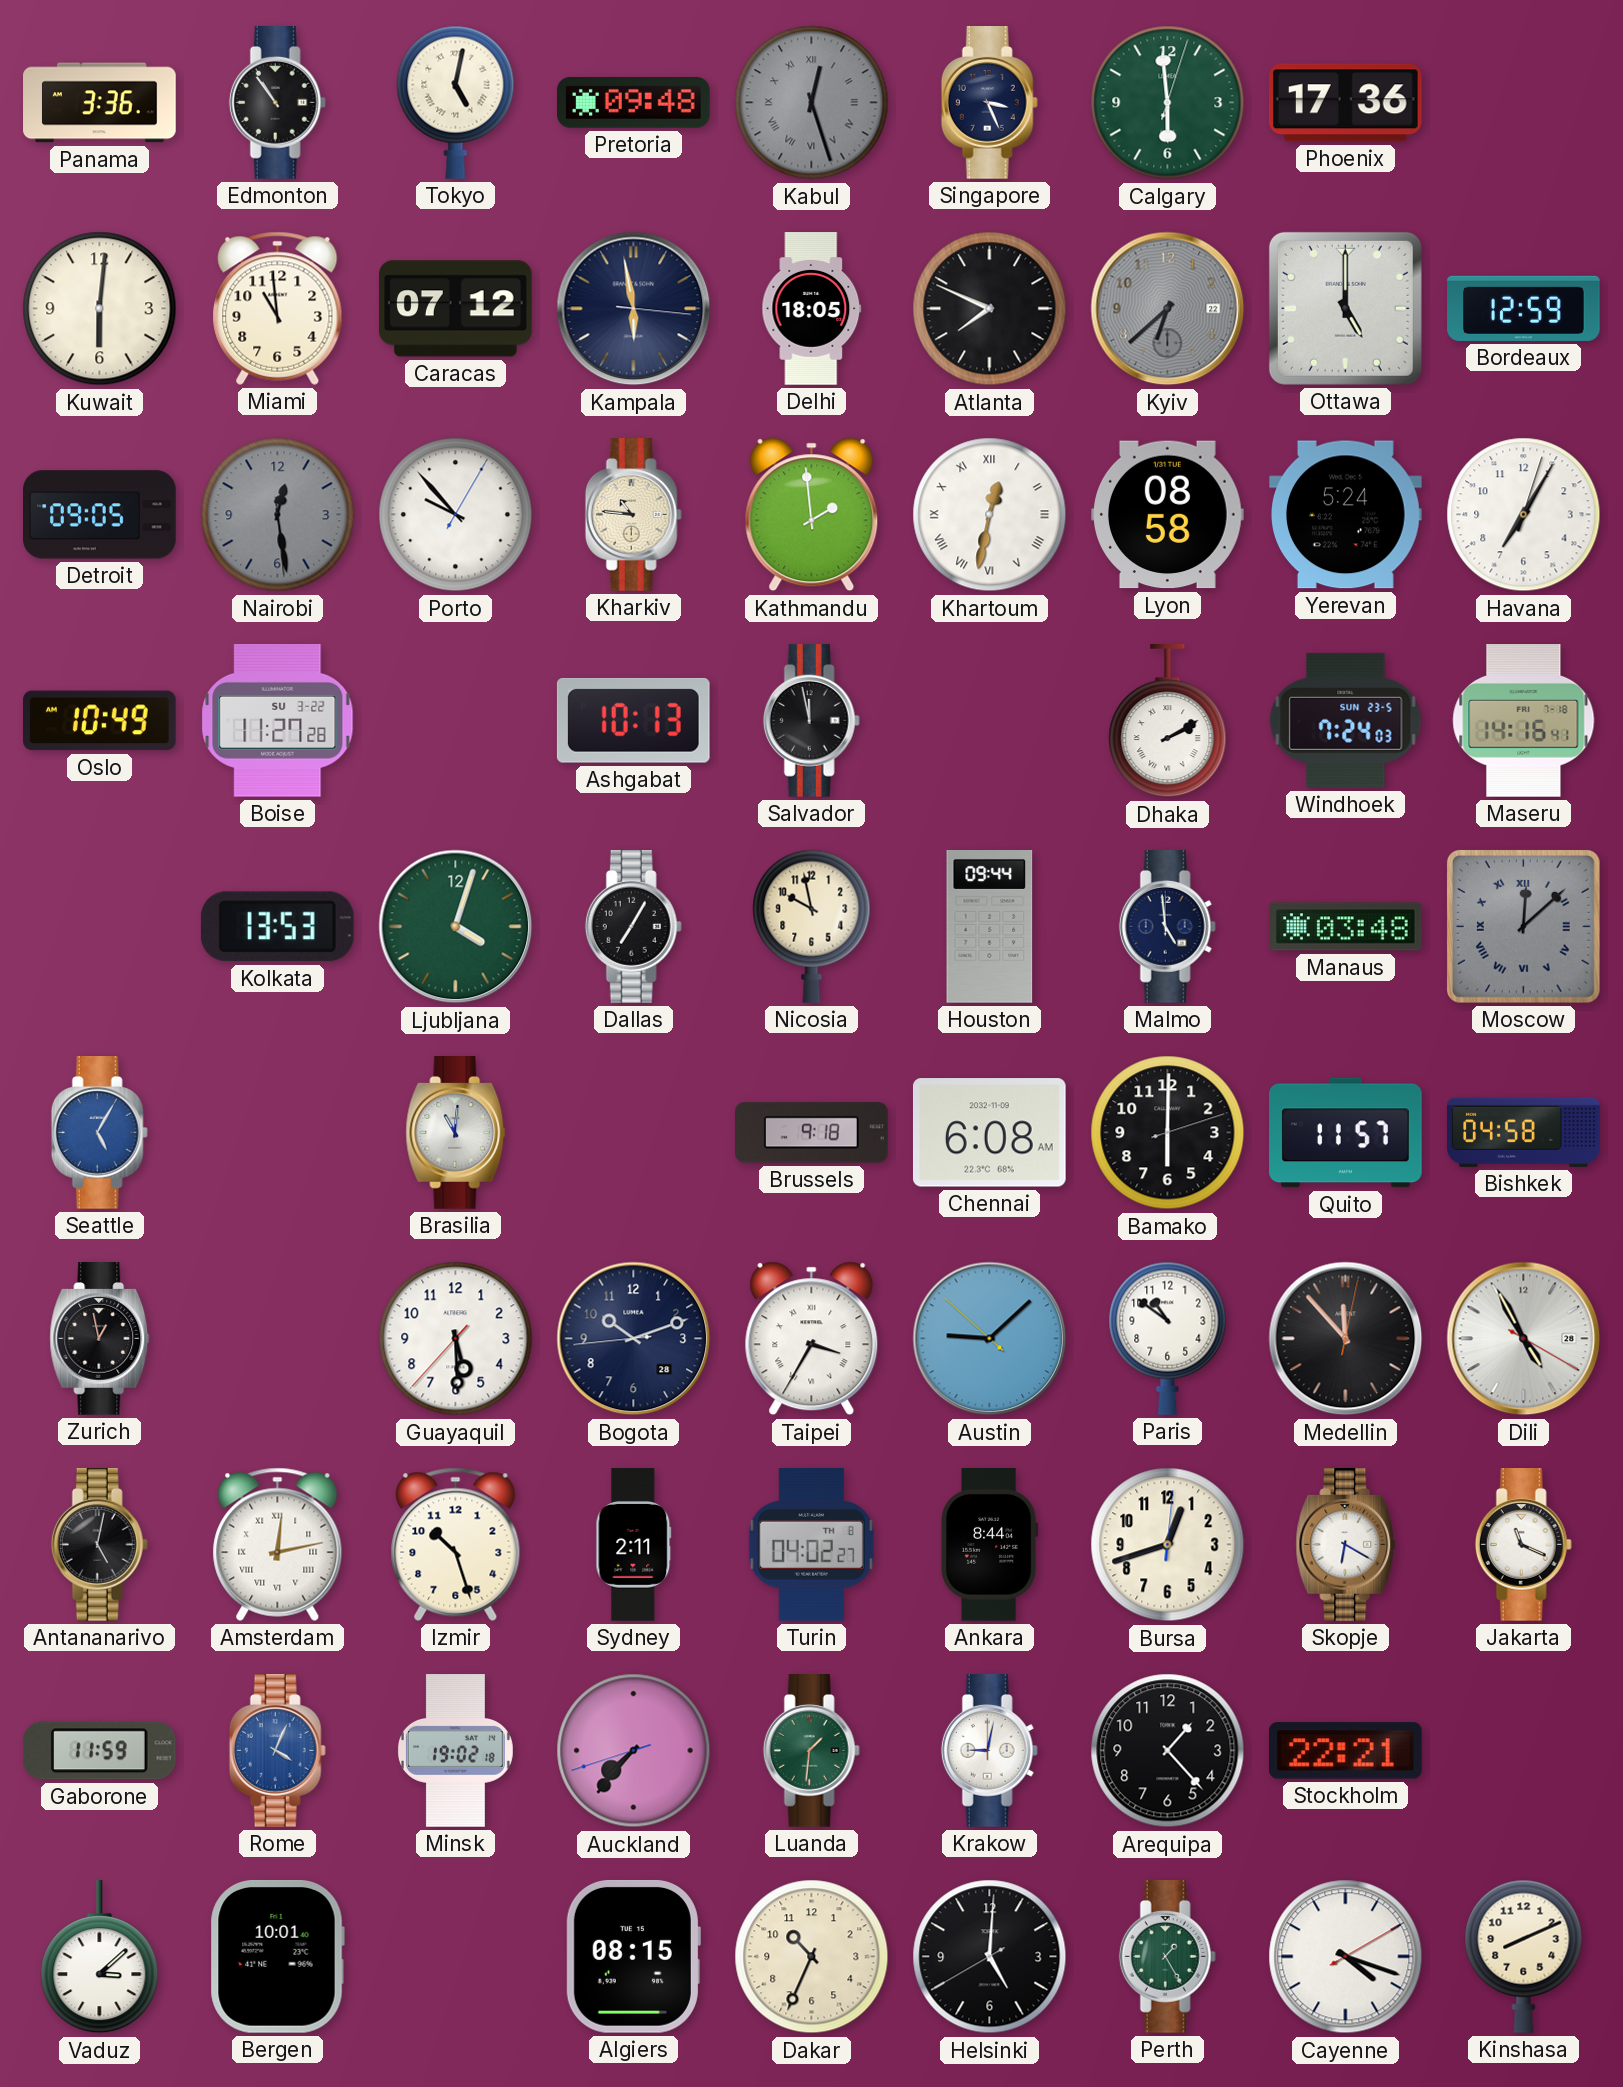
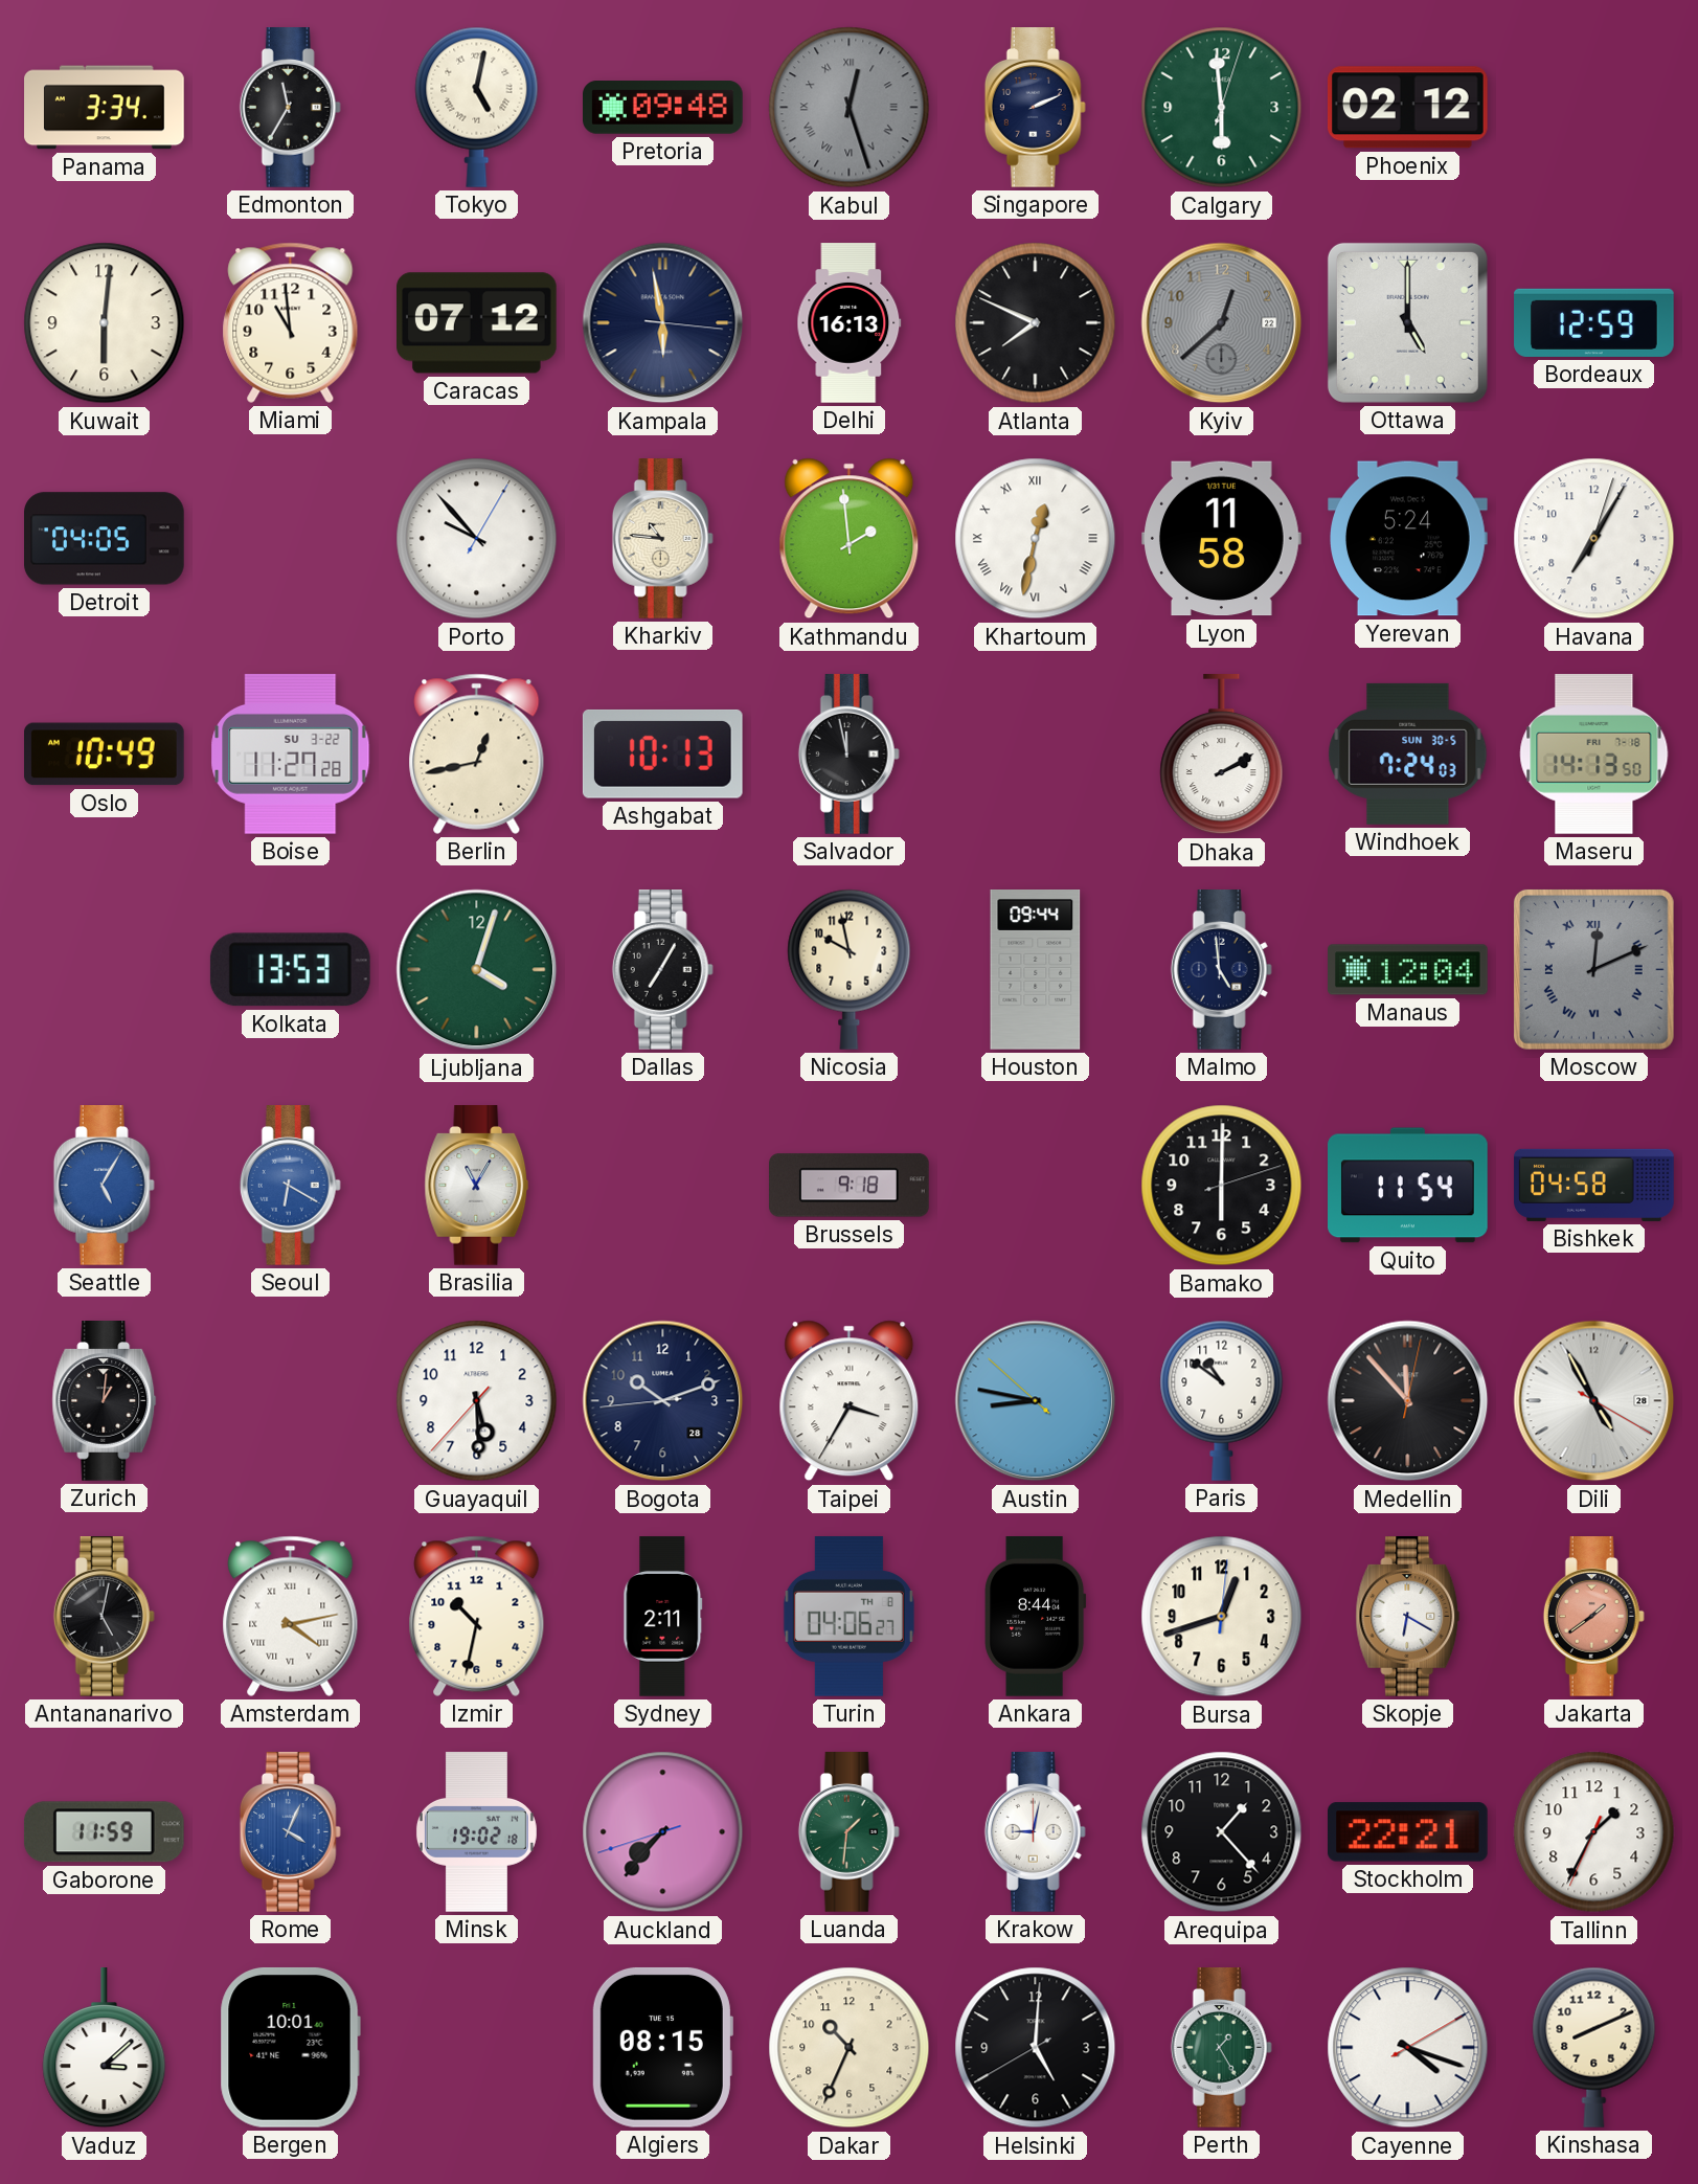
Panama: 3:36 -> 3:34 (105, 108)
Edmonton: 10:54 -> 11:35 (290, 108)
Singapore: 3:26 -> 2:11 (1035, 108)
Phoenix: 17:36 -> 02:12 (1407, 108)
Delhi: 18:05 -> 16:13 (850, 323)
Kyiv: 6:38 -> 12:38 (1222, 323)
Detroit: 09:05 -> 04:05 (105, 539)
Nairobi: 12:28 -> none (278, 515)
Lyon: 08:58 -> 11:58 (1222, 539)
Berlin: none -> 12:43 (477, 753)
Windhoek date: SUN 23-5 -> SUN 30-5 (1408, 753)
Maseru: 14:16 -> 14:13 (1594, 755)
Manaus: 03:48 -> 12:04 (1408, 970)
Moscow: 12:08 -> 12:11 (1593, 969)
Seoul: none -> 6:20 (290, 1186)
Brasilia: 11:01 -> 11:05 (477, 1186)
Chennai: 6:08 -> none (989, 1133)
Quito: 11:57 -> 11:54 (1408, 1186)
Zurich: 12:58 -> 1:01 (105, 1401)
Austin: 9:07 -> 8:46 (1036, 1401)
Amsterdam: 12:13 -> 4:13 (291, 1616)
Izmir: 10:27 -> 10:32 (477, 1616)
Turin: 04:02 -> 04:06 (848, 1617)
Jakarta: 11:19 -> 1:39 (1593, 1617)
Jakarta dial: white -> salmon (1593, 1617)
Tallinn: none -> 1:34 (1594, 1832)
